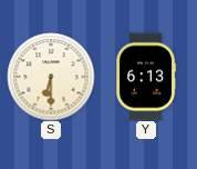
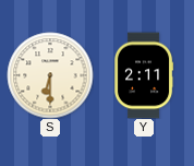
Y: 6:13 -> 2:11 (144, 75)
